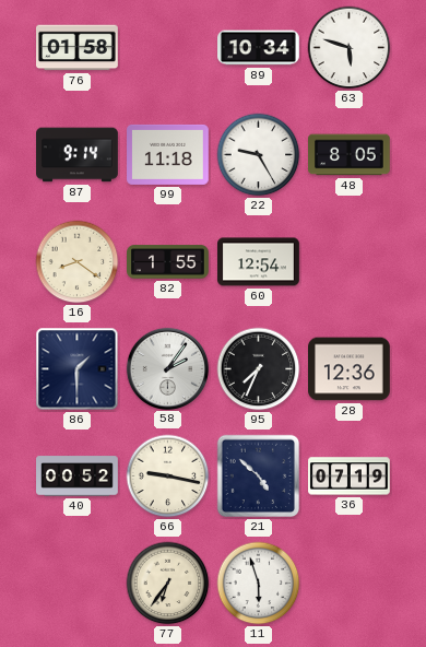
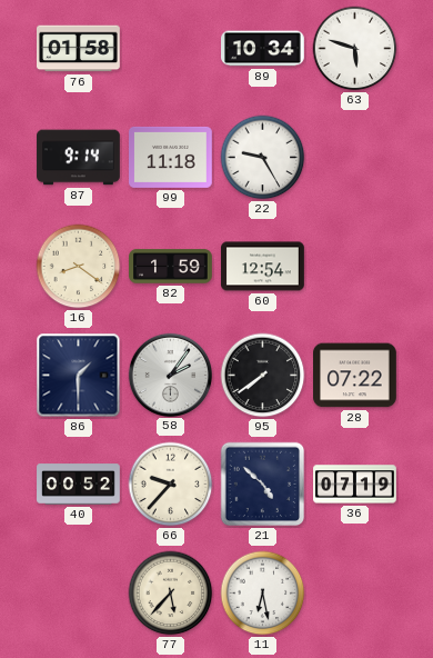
48: 8:05 -> none (350, 155)
82: 1:55 -> 1:59 (171, 267)
95: 7:34 -> 7:39 (263, 376)
28: 12:36 -> 07:22 (355, 376)
66: 9:17 -> 9:37 (171, 485)
77: 6:36 -> 5:37 (171, 594)
11: 5:57 -> 6:28 (263, 594)
